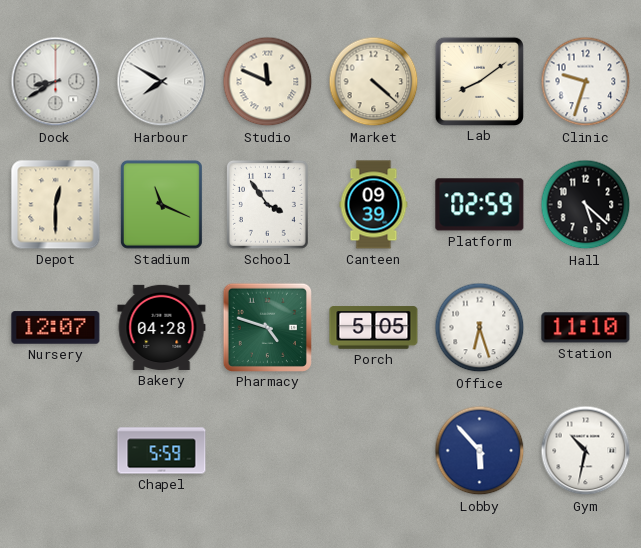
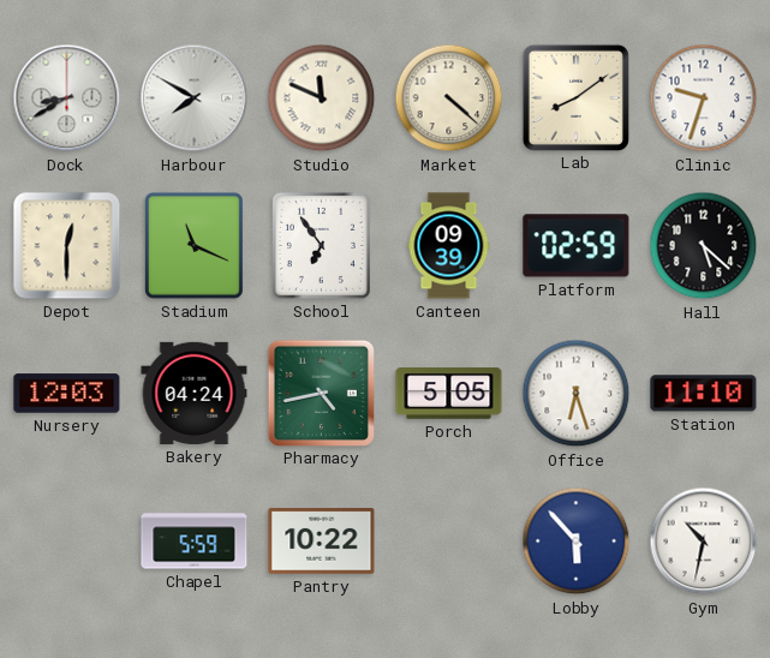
School: 3:54 -> 6:54 (321, 245)
Nursery: 12:07 -> 12:03 (67, 394)
Bakery: 04:28 -> 04:24 (195, 393)
Pharmacy: 4:48 -> 4:43 (321, 393)
Pantry: none -> 10:22 (322, 542)
